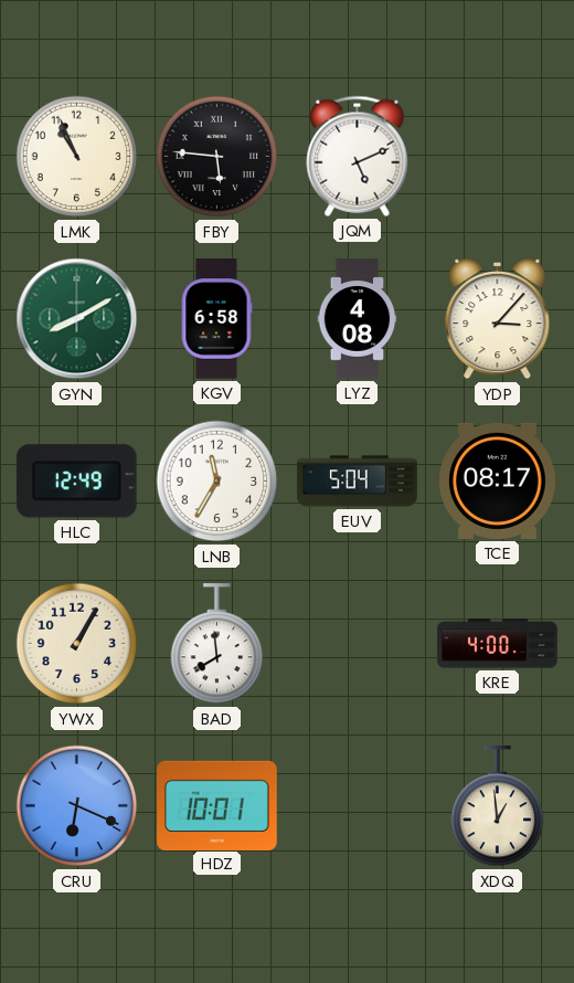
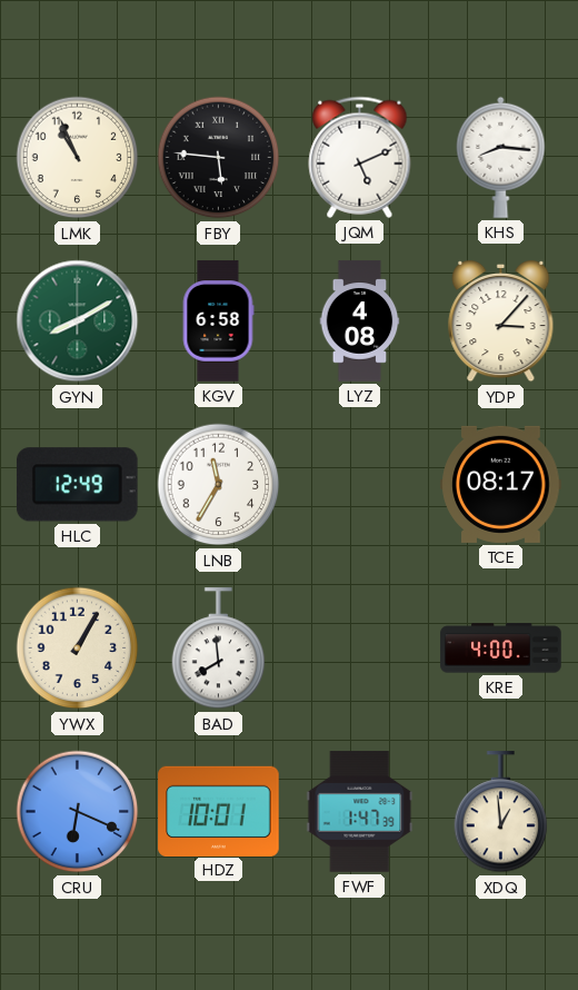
KHS: none -> 8:16 (501, 157)
EUV: 5:04 -> none (358, 482)
FWF: none -> 1:47 (360, 812)
